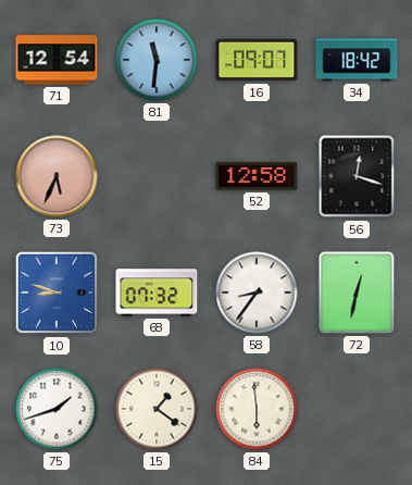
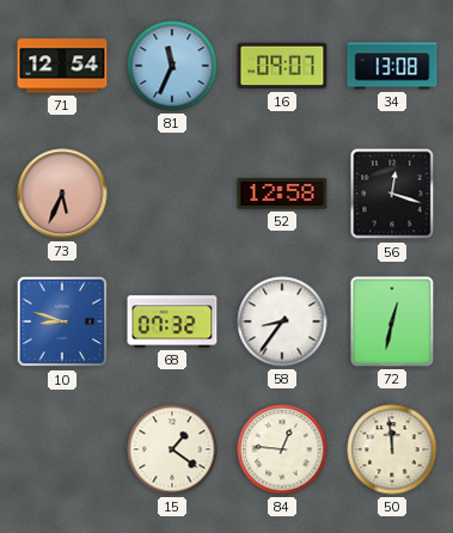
81: 11:31 -> 11:34 (172, 66)
34: 18:42 -> 13:08 (392, 66)
75: 1:42 -> none (57, 409)
84: 5:59 -> 12:46 (282, 449)
50: none -> 11:59 (392, 449)
